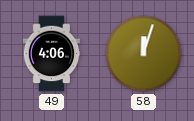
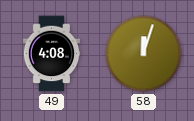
49: 4:06 -> 4:08 (52, 54)
